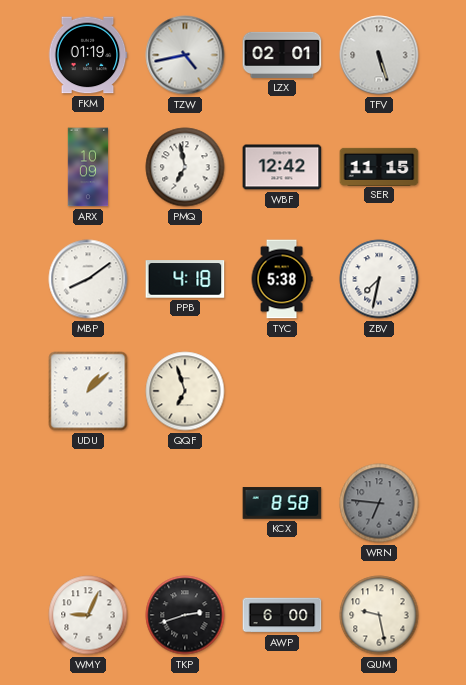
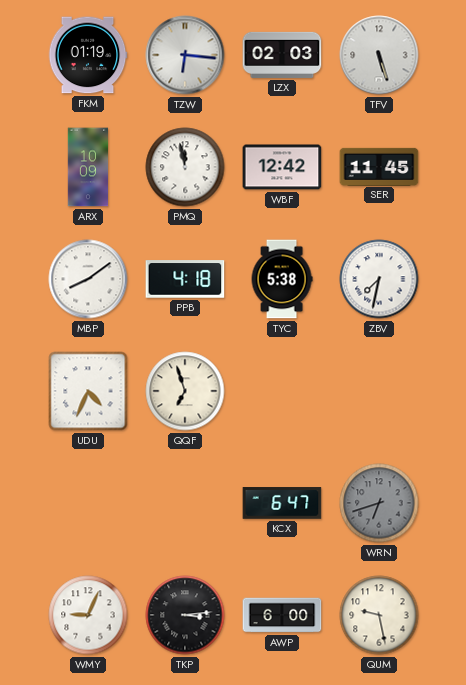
TZW: 4:43 -> 6:16 (185, 55)
LZX: 02:01 -> 02:03 (282, 55)
PMQ: 6:58 -> 11:58 (185, 167)
SER: 11:15 -> 11:45 (379, 166)
UDU: 1:08 -> 4:34 (88, 391)
KCX: 8:58 -> 6:47 (282, 503)
WRN: 6:46 -> 6:42 (379, 503)
TKP: 2:42 -> 3:14 (185, 615)
